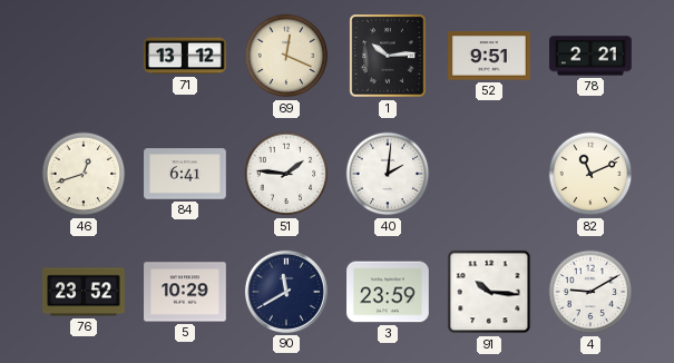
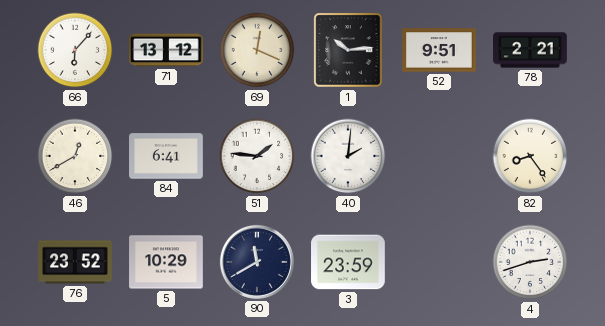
66: none -> 6:07 (75, 50)
46: 12:42 -> 12:40 (75, 156)
82: 11:11 -> 8:24 (530, 156)
91: 10:16 -> none (489, 292)
4: 9:10 -> 2:42 (530, 262)
